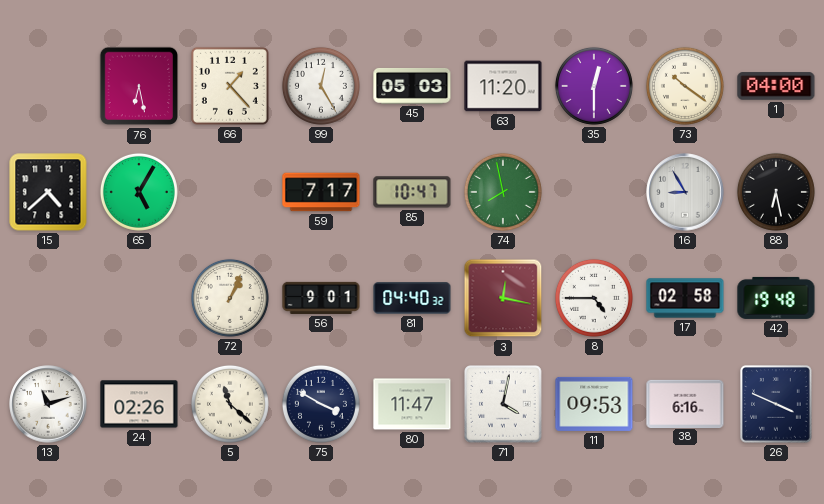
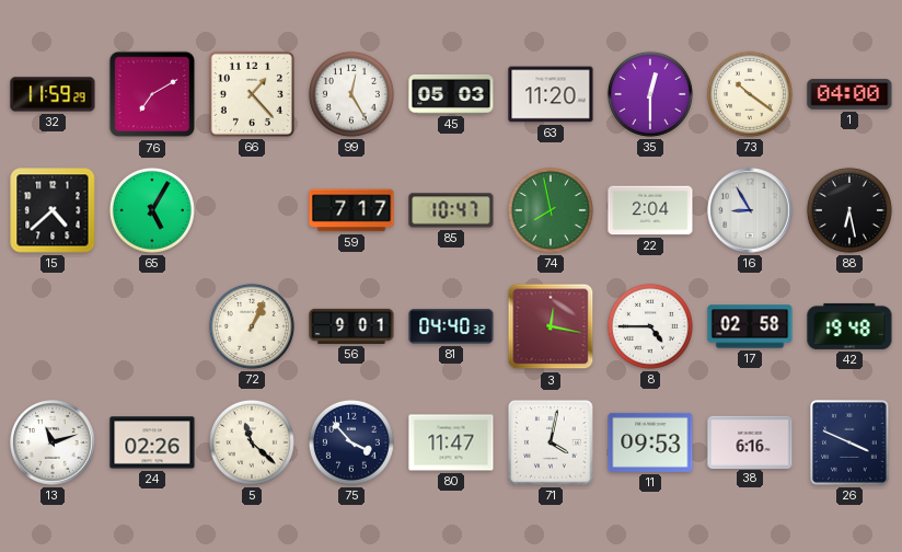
32: none -> 11:59 (53, 94)
76: 6:28 -> 7:10 (152, 94)
22: none -> 2:04 (650, 210)
75: 3:50 -> 3:53 (351, 442)
